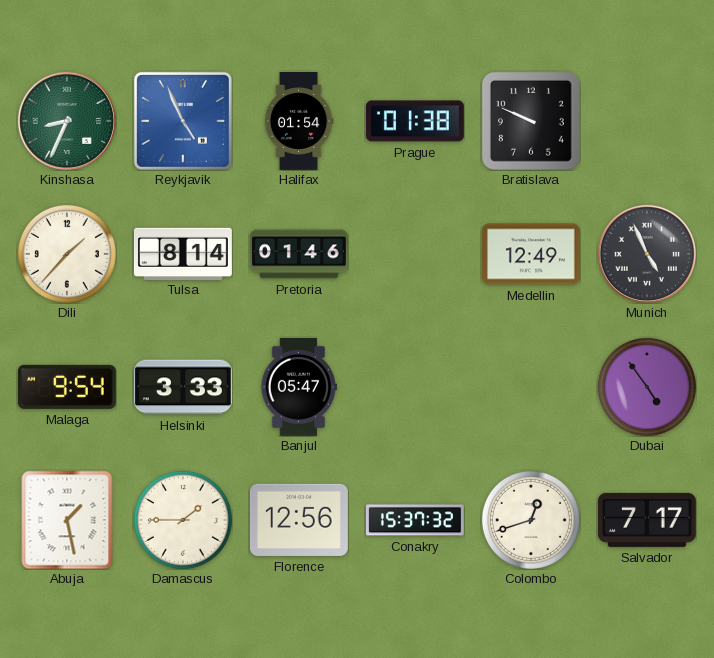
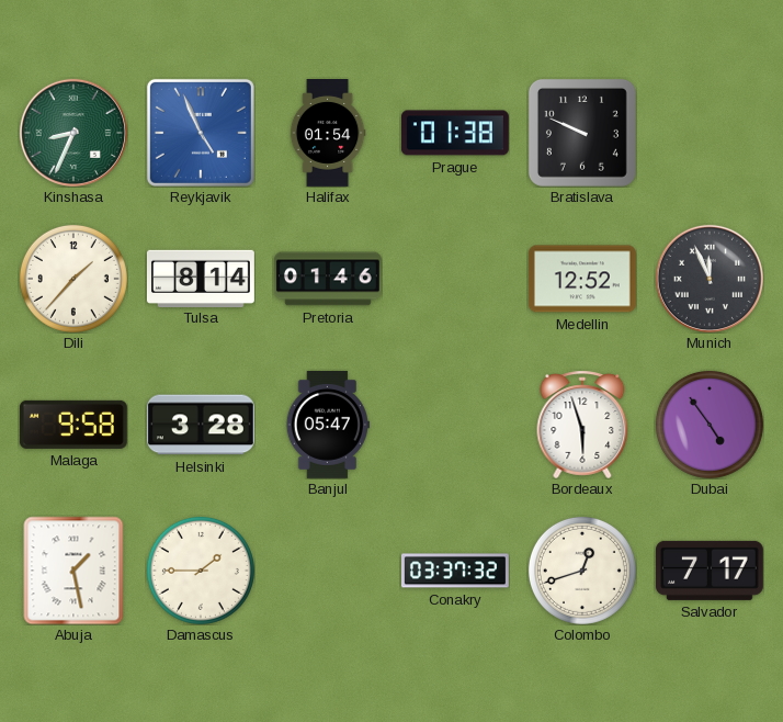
Medellin: 12:49 -> 12:52 (582, 279)
Munich: 4:56 -> 11:56 (710, 279)
Malaga: 9:54 -> 9:58 (73, 425)
Helsinki: 3:33 -> 3:28 (201, 425)
Bordeaux: none -> 5:57 (582, 425)
Florence: 12:56 -> none (299, 520)
Conakry: 15:37 -> 03:37 (455, 571)
